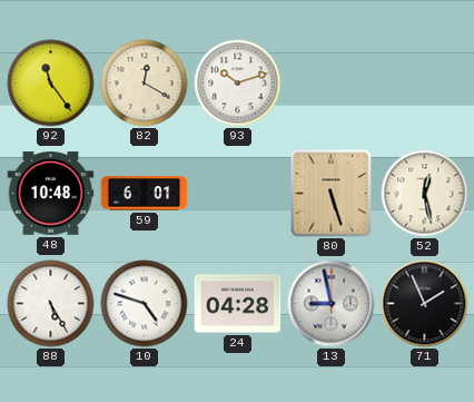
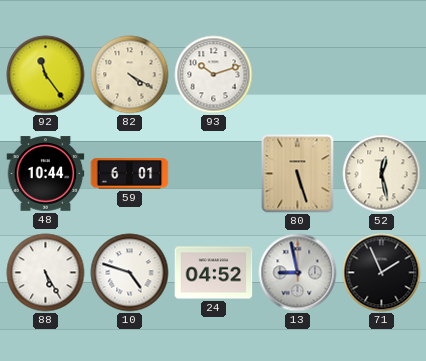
82: 12:20 -> 4:20 (130, 75)
48: 10:48 -> 10:44 (46, 174)
24: 04:28 -> 04:52 (214, 273)
